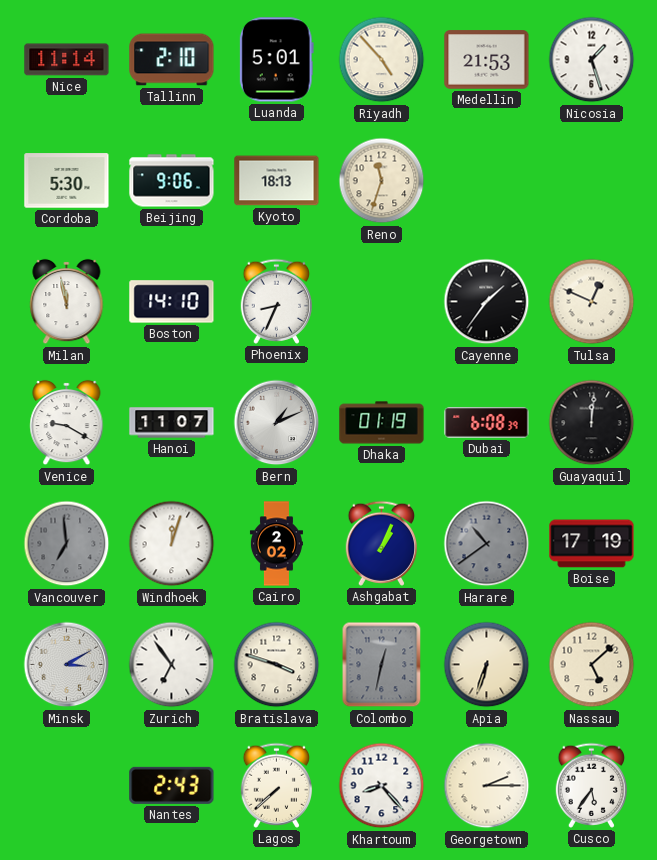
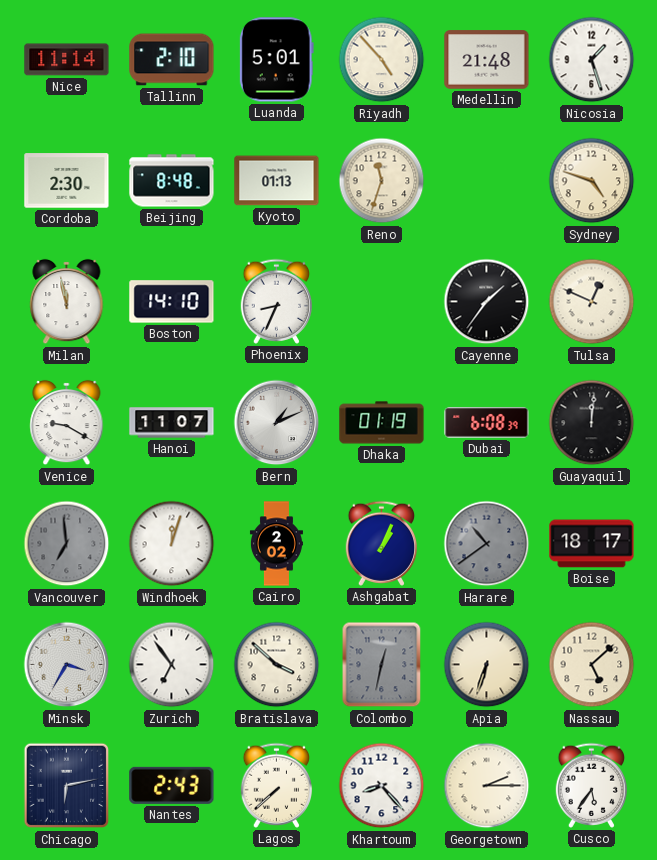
Medellin: 21:53 -> 21:48 (487, 60)
Cordoba: 5:30 -> 2:30 (67, 181)
Beijing: 9:06 -> 8:48 (172, 181)
Kyoto: 18:13 -> 01:13 (277, 181)
Sydney: none -> 4:48 (592, 181)
Boise: 17:19 -> 18:17 (592, 544)
Minsk: 3:10 -> 3:35 (67, 665)
Bratislava: 3:48 -> 3:52 (277, 665)
Chicago: none -> 6:13 (67, 786)
